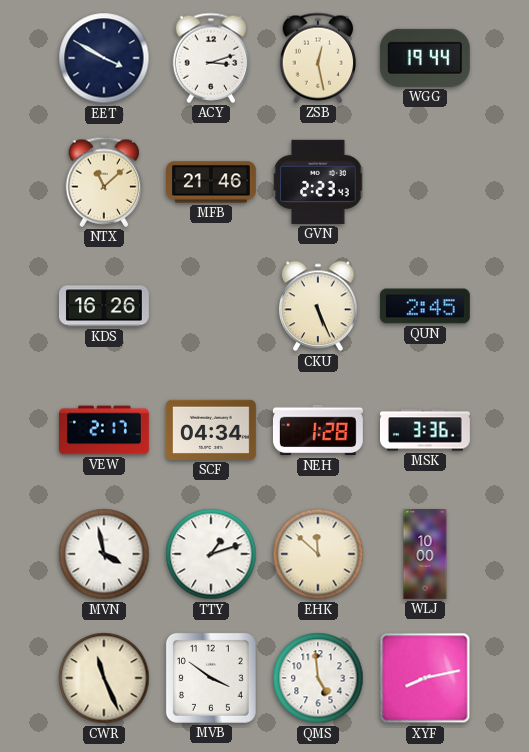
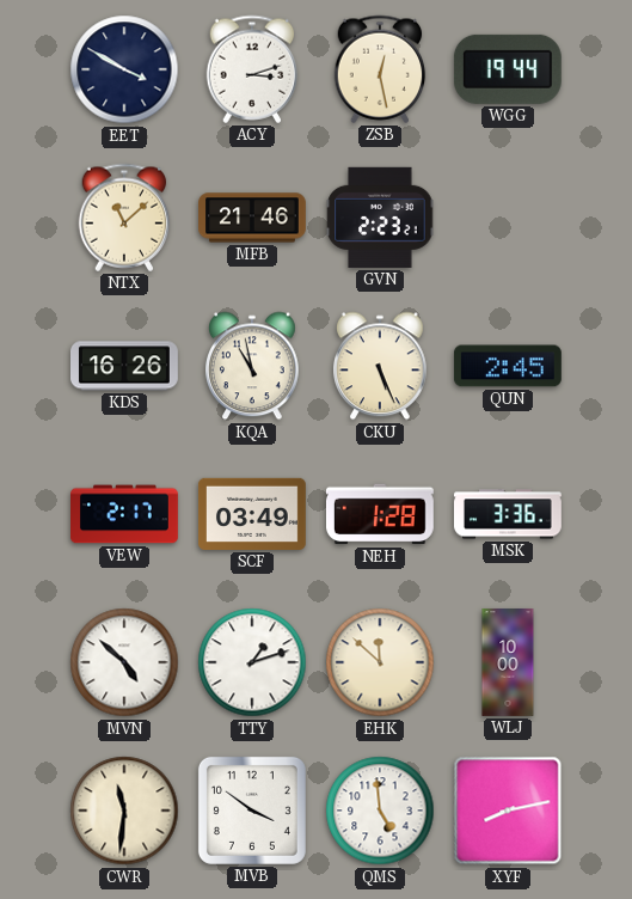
GVN: 2:23:43 -> 2:23:21 (380, 218)
KQA: none -> 10:58 (253, 366)
SCF: 04:34 -> 03:49 (252, 514)
MVN: 3:58 -> 4:52 (124, 662)
CWR: 11:26 -> 11:31 (124, 811)
